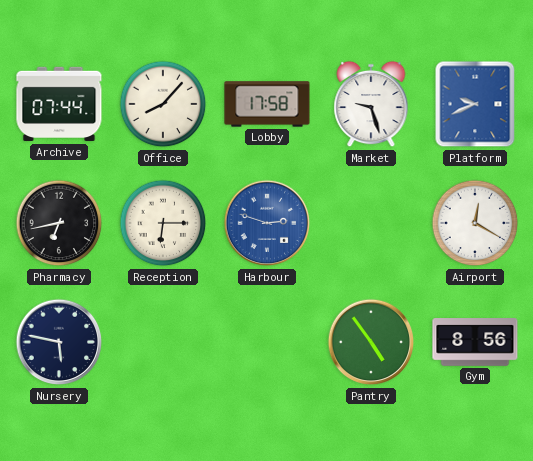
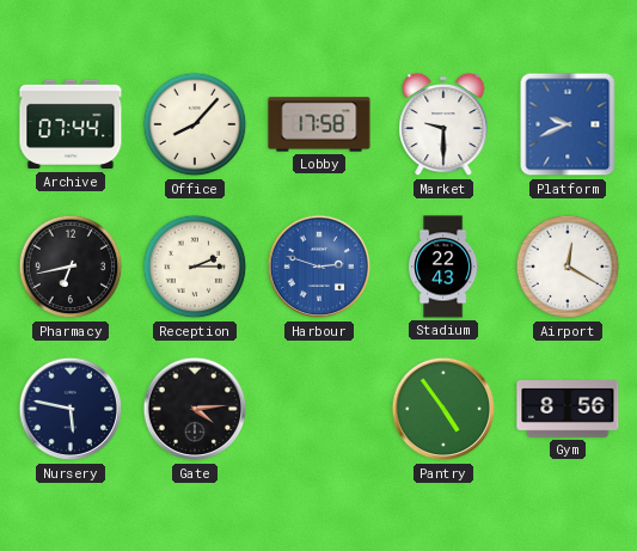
Market: 9:27 -> 9:30 (443, 124)
Reception: 6:15 -> 2:15 (195, 267)
Stadium: none -> 22:43 (443, 267)
Gate: none -> 4:14 (195, 409)
